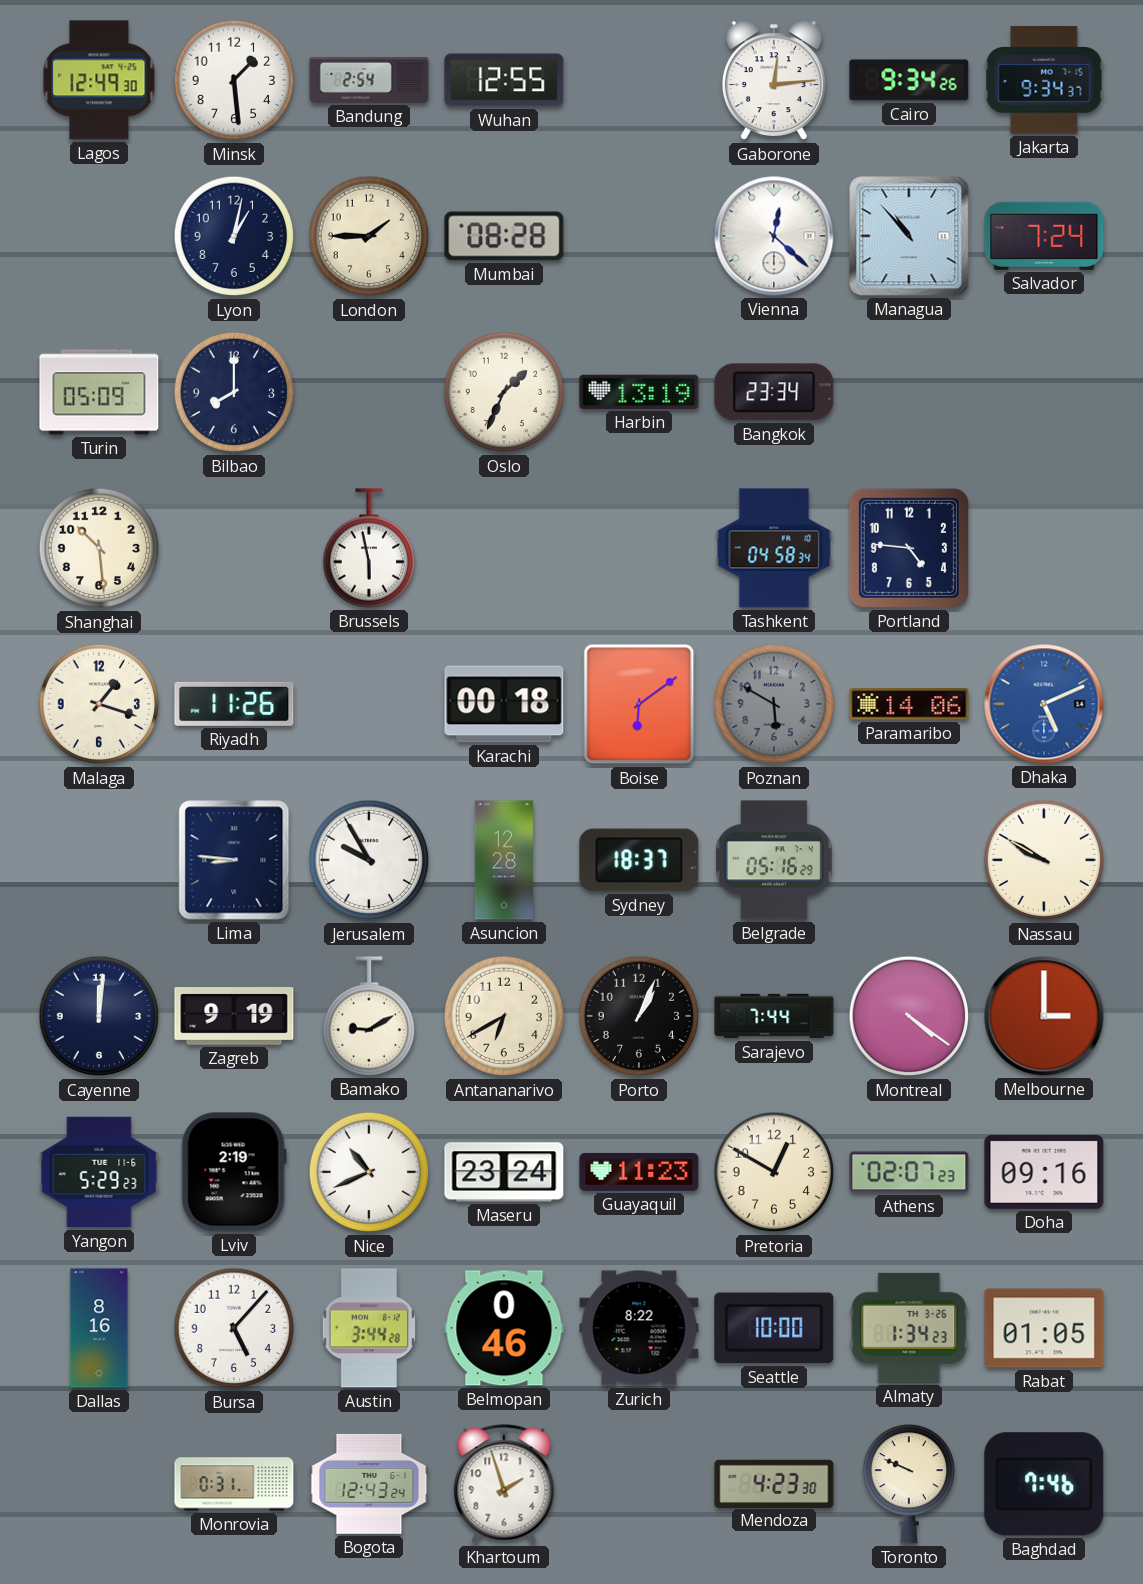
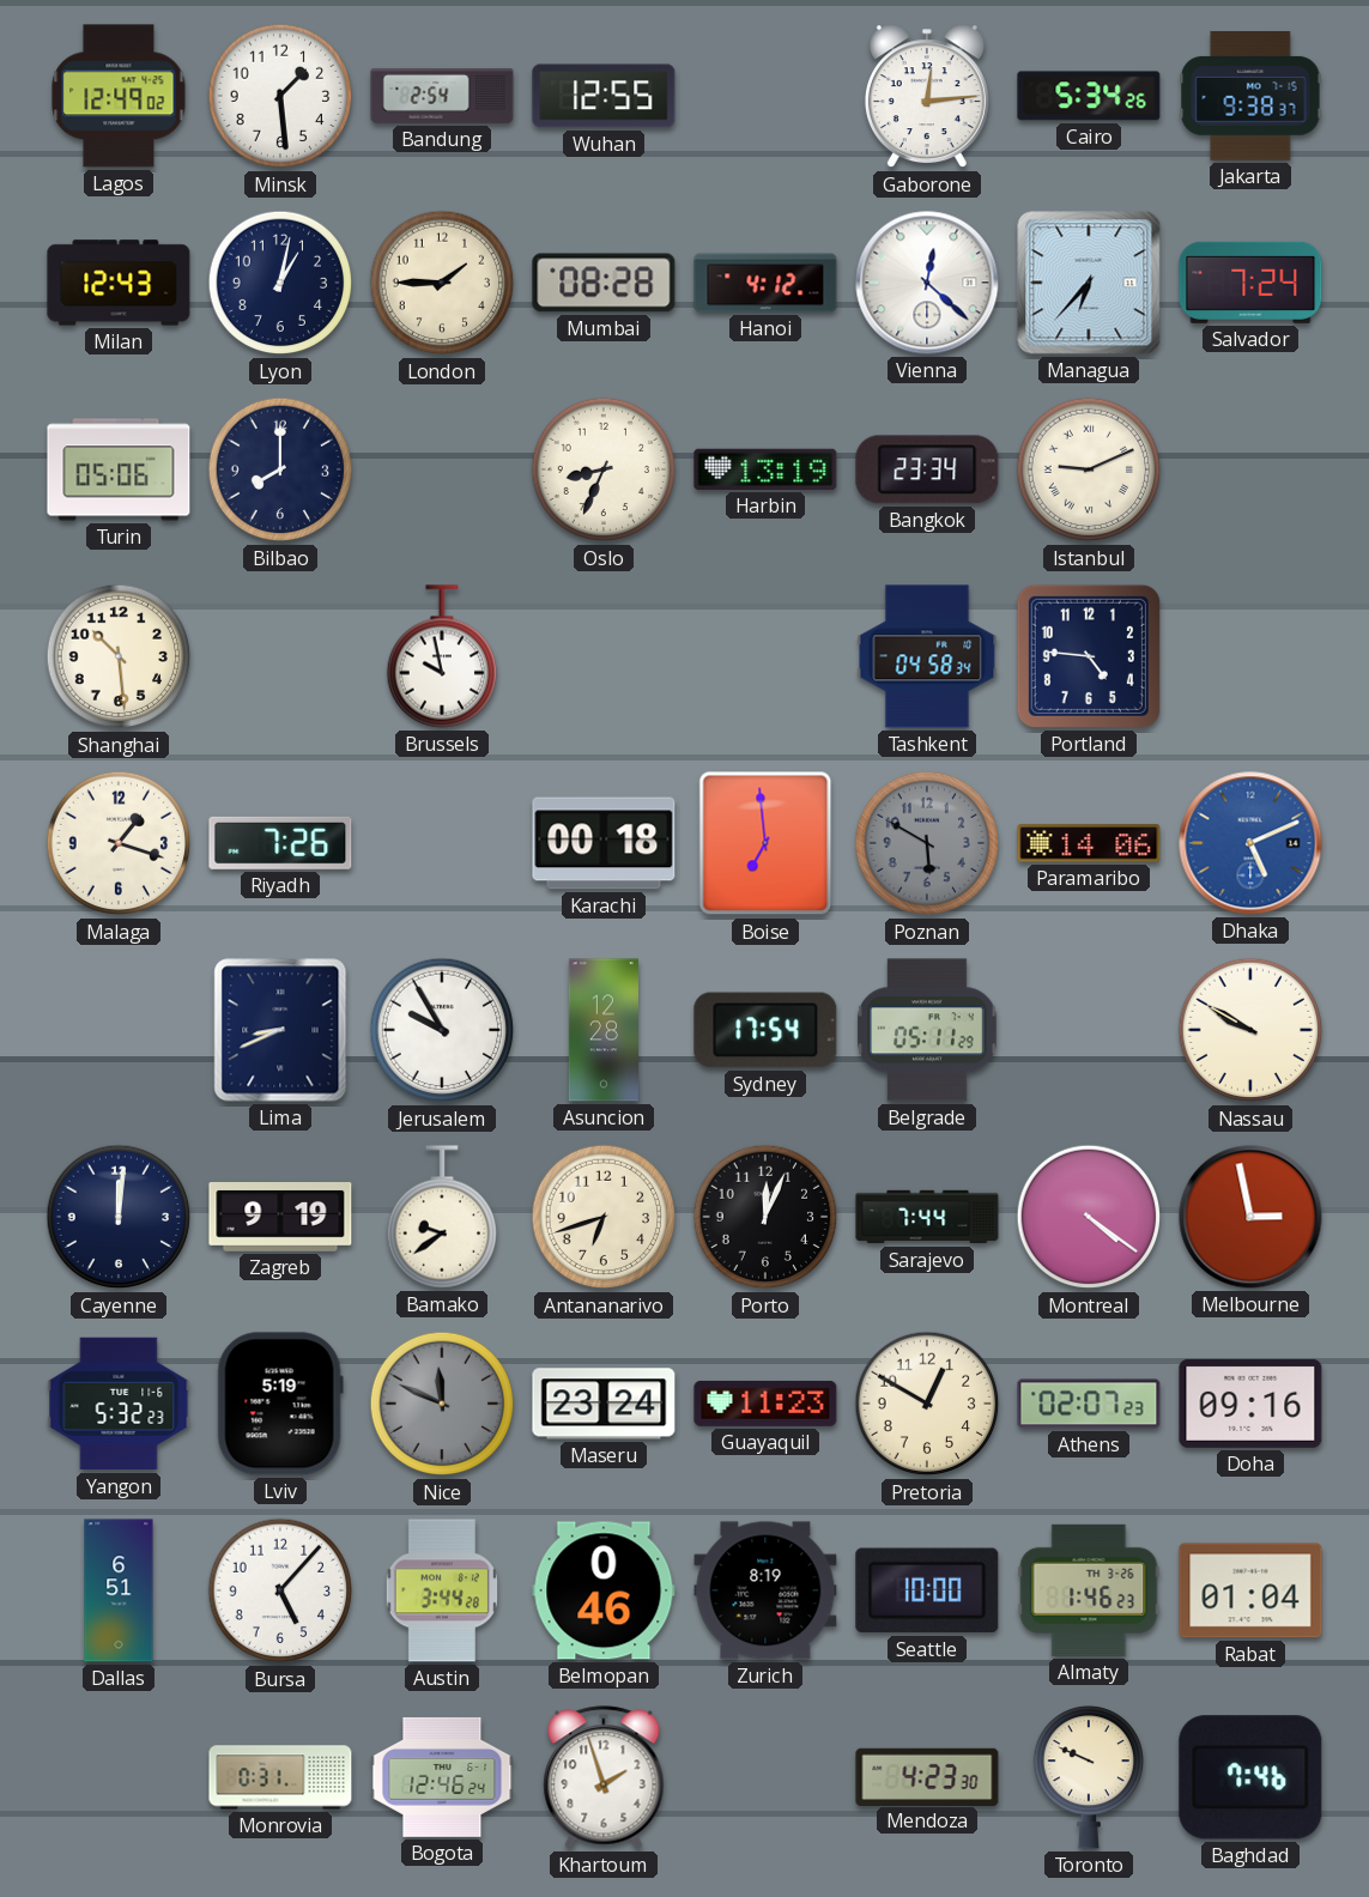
Lagos: 12:49:30 -> 12:49:02 (119, 96)
Cairo: 9:34 -> 5:34 (1089, 96)
Jakarta: 9:34 -> 9:38 (1250, 97)
Milan: none -> 12:43 (119, 283)
Hanoi: none -> 4:12 (765, 283)
Managua: 10:53 -> 6:37 (1089, 283)
Turin: 05:09 -> 05:06 (119, 469)
Oslo: 1:34 -> 8:34 (604, 469)
Istanbul: none -> 9:11 (1089, 469)
Brussels: 5:58 -> 9:58 (441, 656)
Riyadh: 11:26 -> 7:26 (280, 843)
Boise: 6:09 -> 6:59 (765, 843)
Lima: 8:46 -> 8:41 (280, 1030)
Sydney: 18:37 -> 17:54 (765, 1030)
Belgrade: 05:16 -> 05:11 (928, 1030)
Bamako: 9:10 -> 9:39 (441, 1217)
Antananarivo: 6:40 -> 6:42 (604, 1217)
Porto: 1:04 -> 12:04 (765, 1217)
Melbourne: 3:00 -> 2:58 (1250, 1217)
Yangon: 5:29 -> 5:32 (119, 1404)
Lviv: 2:19 -> 5:19 (280, 1404)
Nice: 10:41 -> 11:49 (442, 1404)
Nice dial: white -> grey (442, 1404)
Dallas: 8:16 -> 6:51 (119, 1590)
Zurich: 8:22 -> 8:19 (765, 1590)
Almaty: 1:34 -> 1:46 (1089, 1590)
Rabat: 01:05 -> 01:04 (1250, 1590)
Bogota: 12:43 -> 12:46 (442, 1777)
